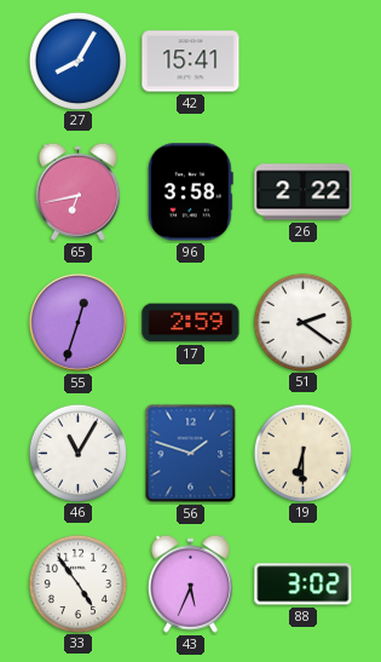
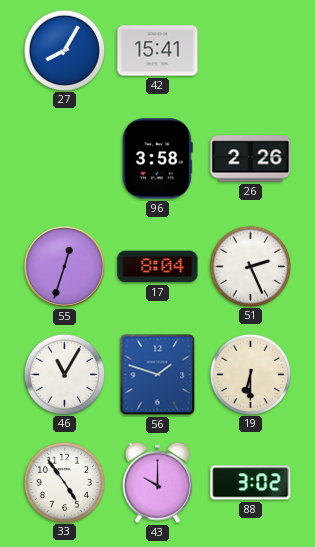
65: 6:43 -> none (77, 191)
26: 2:22 -> 2:26 (251, 159)
17: 2:59 -> 8:04 (158, 267)
51: 2:21 -> 2:26 (250, 266)
43: 5:34 -> 10:00 (157, 482)
